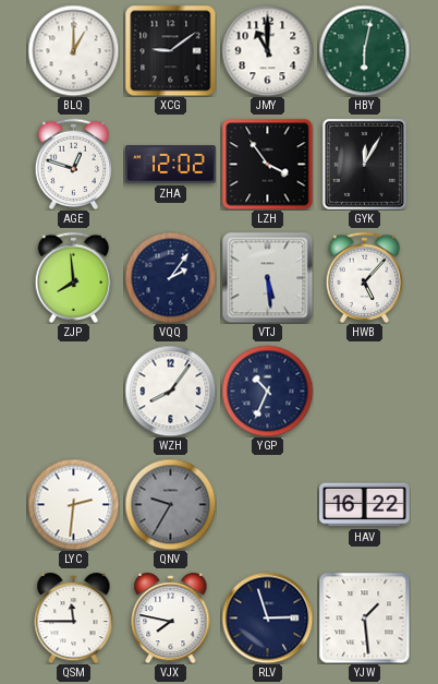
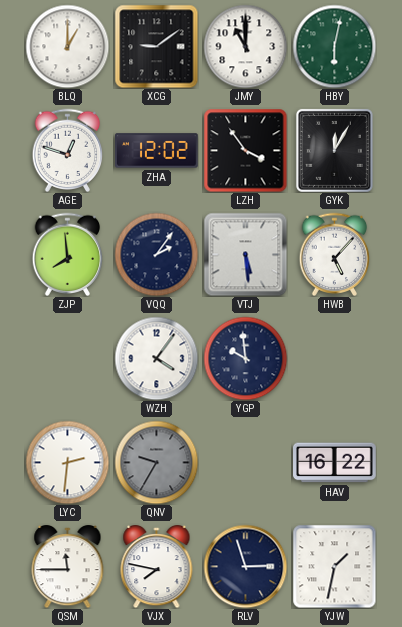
WZH: 8:06 -> 4:06 (156, 358)
YGP: 10:34 -> 9:59 (245, 358)
YJW: 1:29 -> 1:32 (334, 566)
